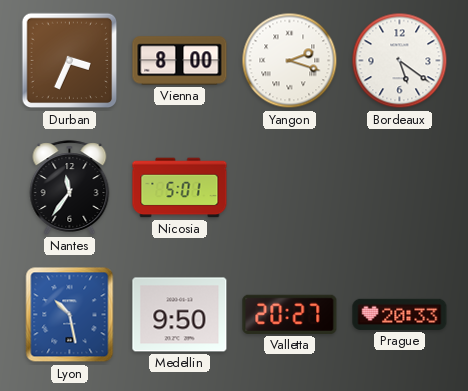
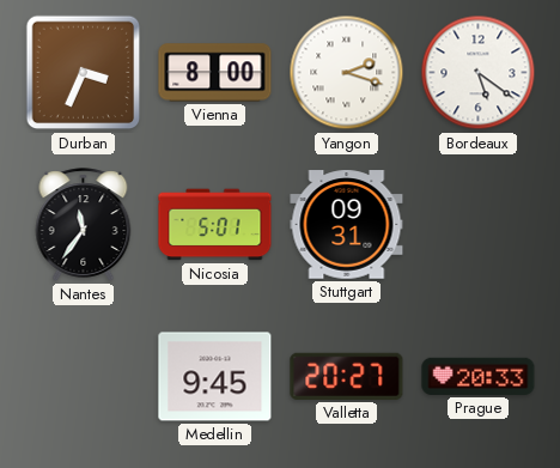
Stuttgart: none -> 09:31 (347, 225)
Lyon: 10:28 -> none (70, 315)
Medellin: 9:50 -> 9:45 (215, 377)
